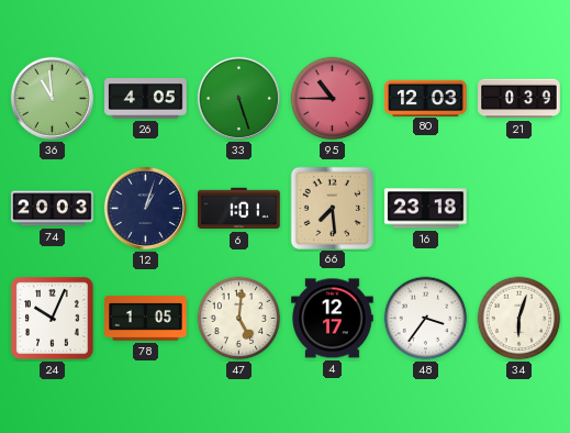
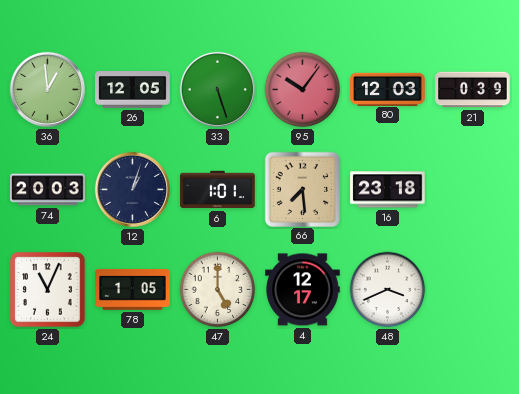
36: 10:59 -> 12:59 (47, 89)
26: 4:05 -> 12:05 (133, 90)
95: 10:45 -> 10:06 (303, 90)
24: 10:04 -> 11:04 (48, 290)
47: 5:01 -> 5:00 (218, 290)
48: 3:36 -> 3:41 (388, 290)
34: 6:03 -> none (519, 319)
